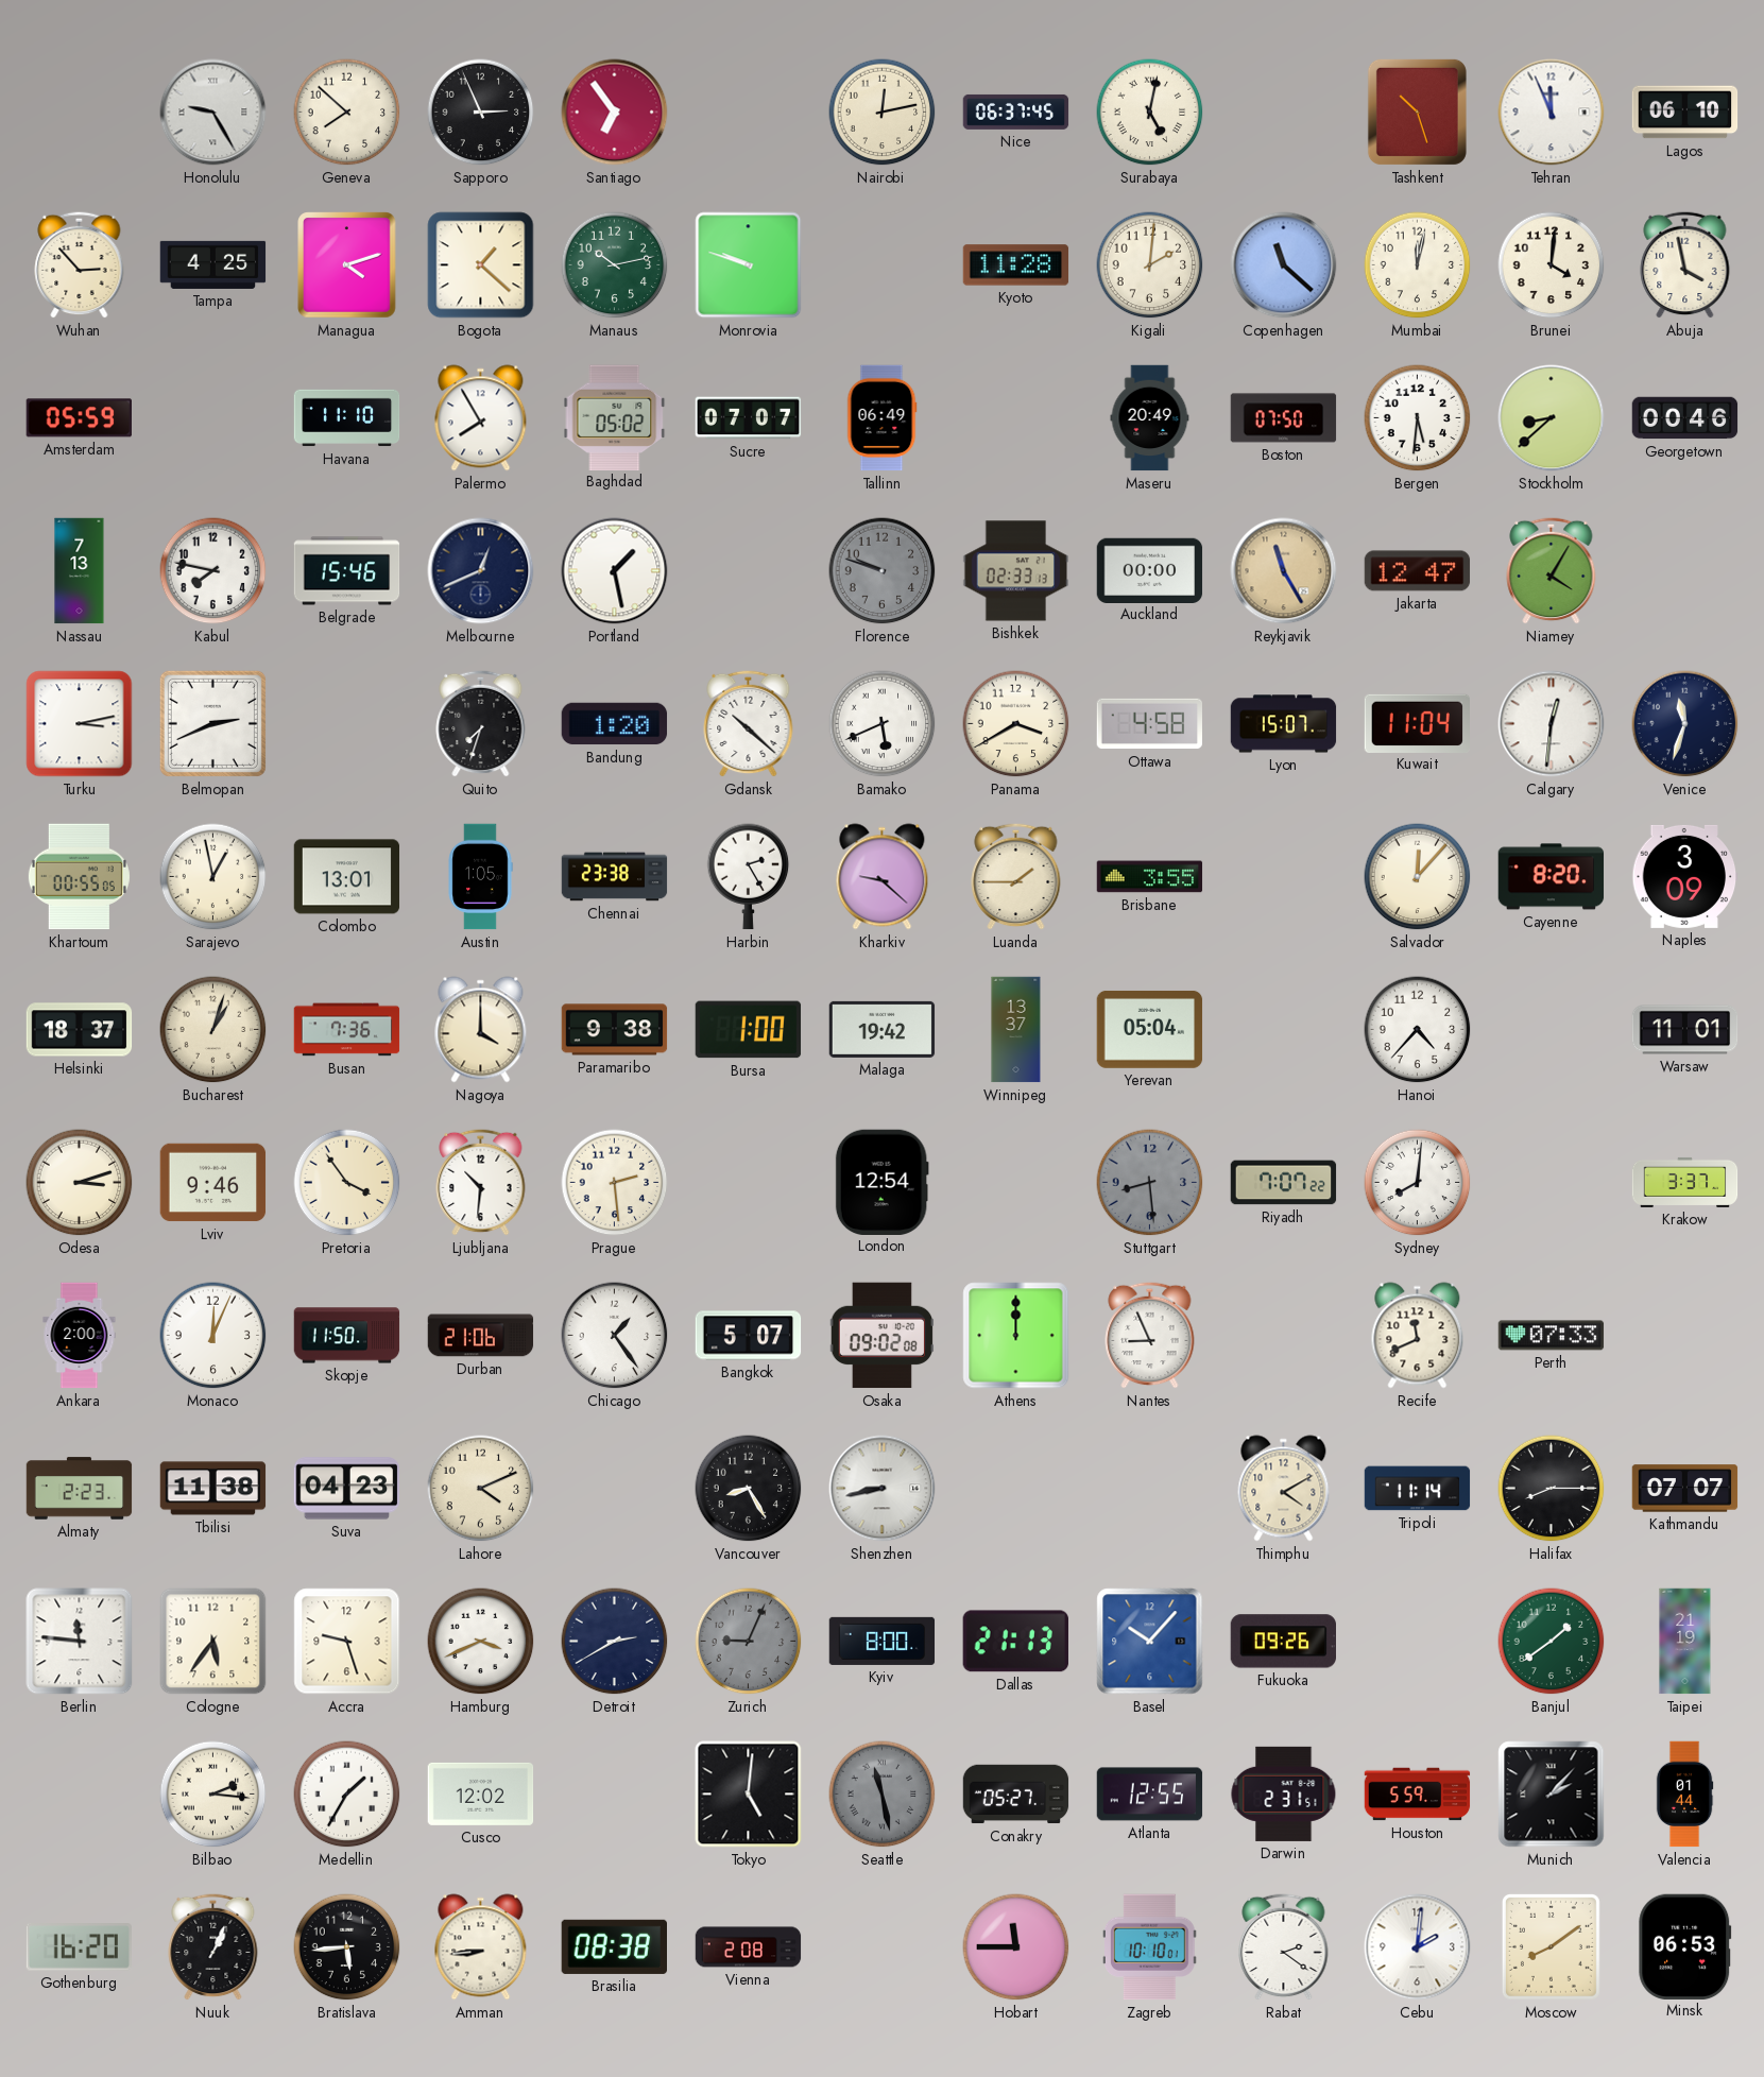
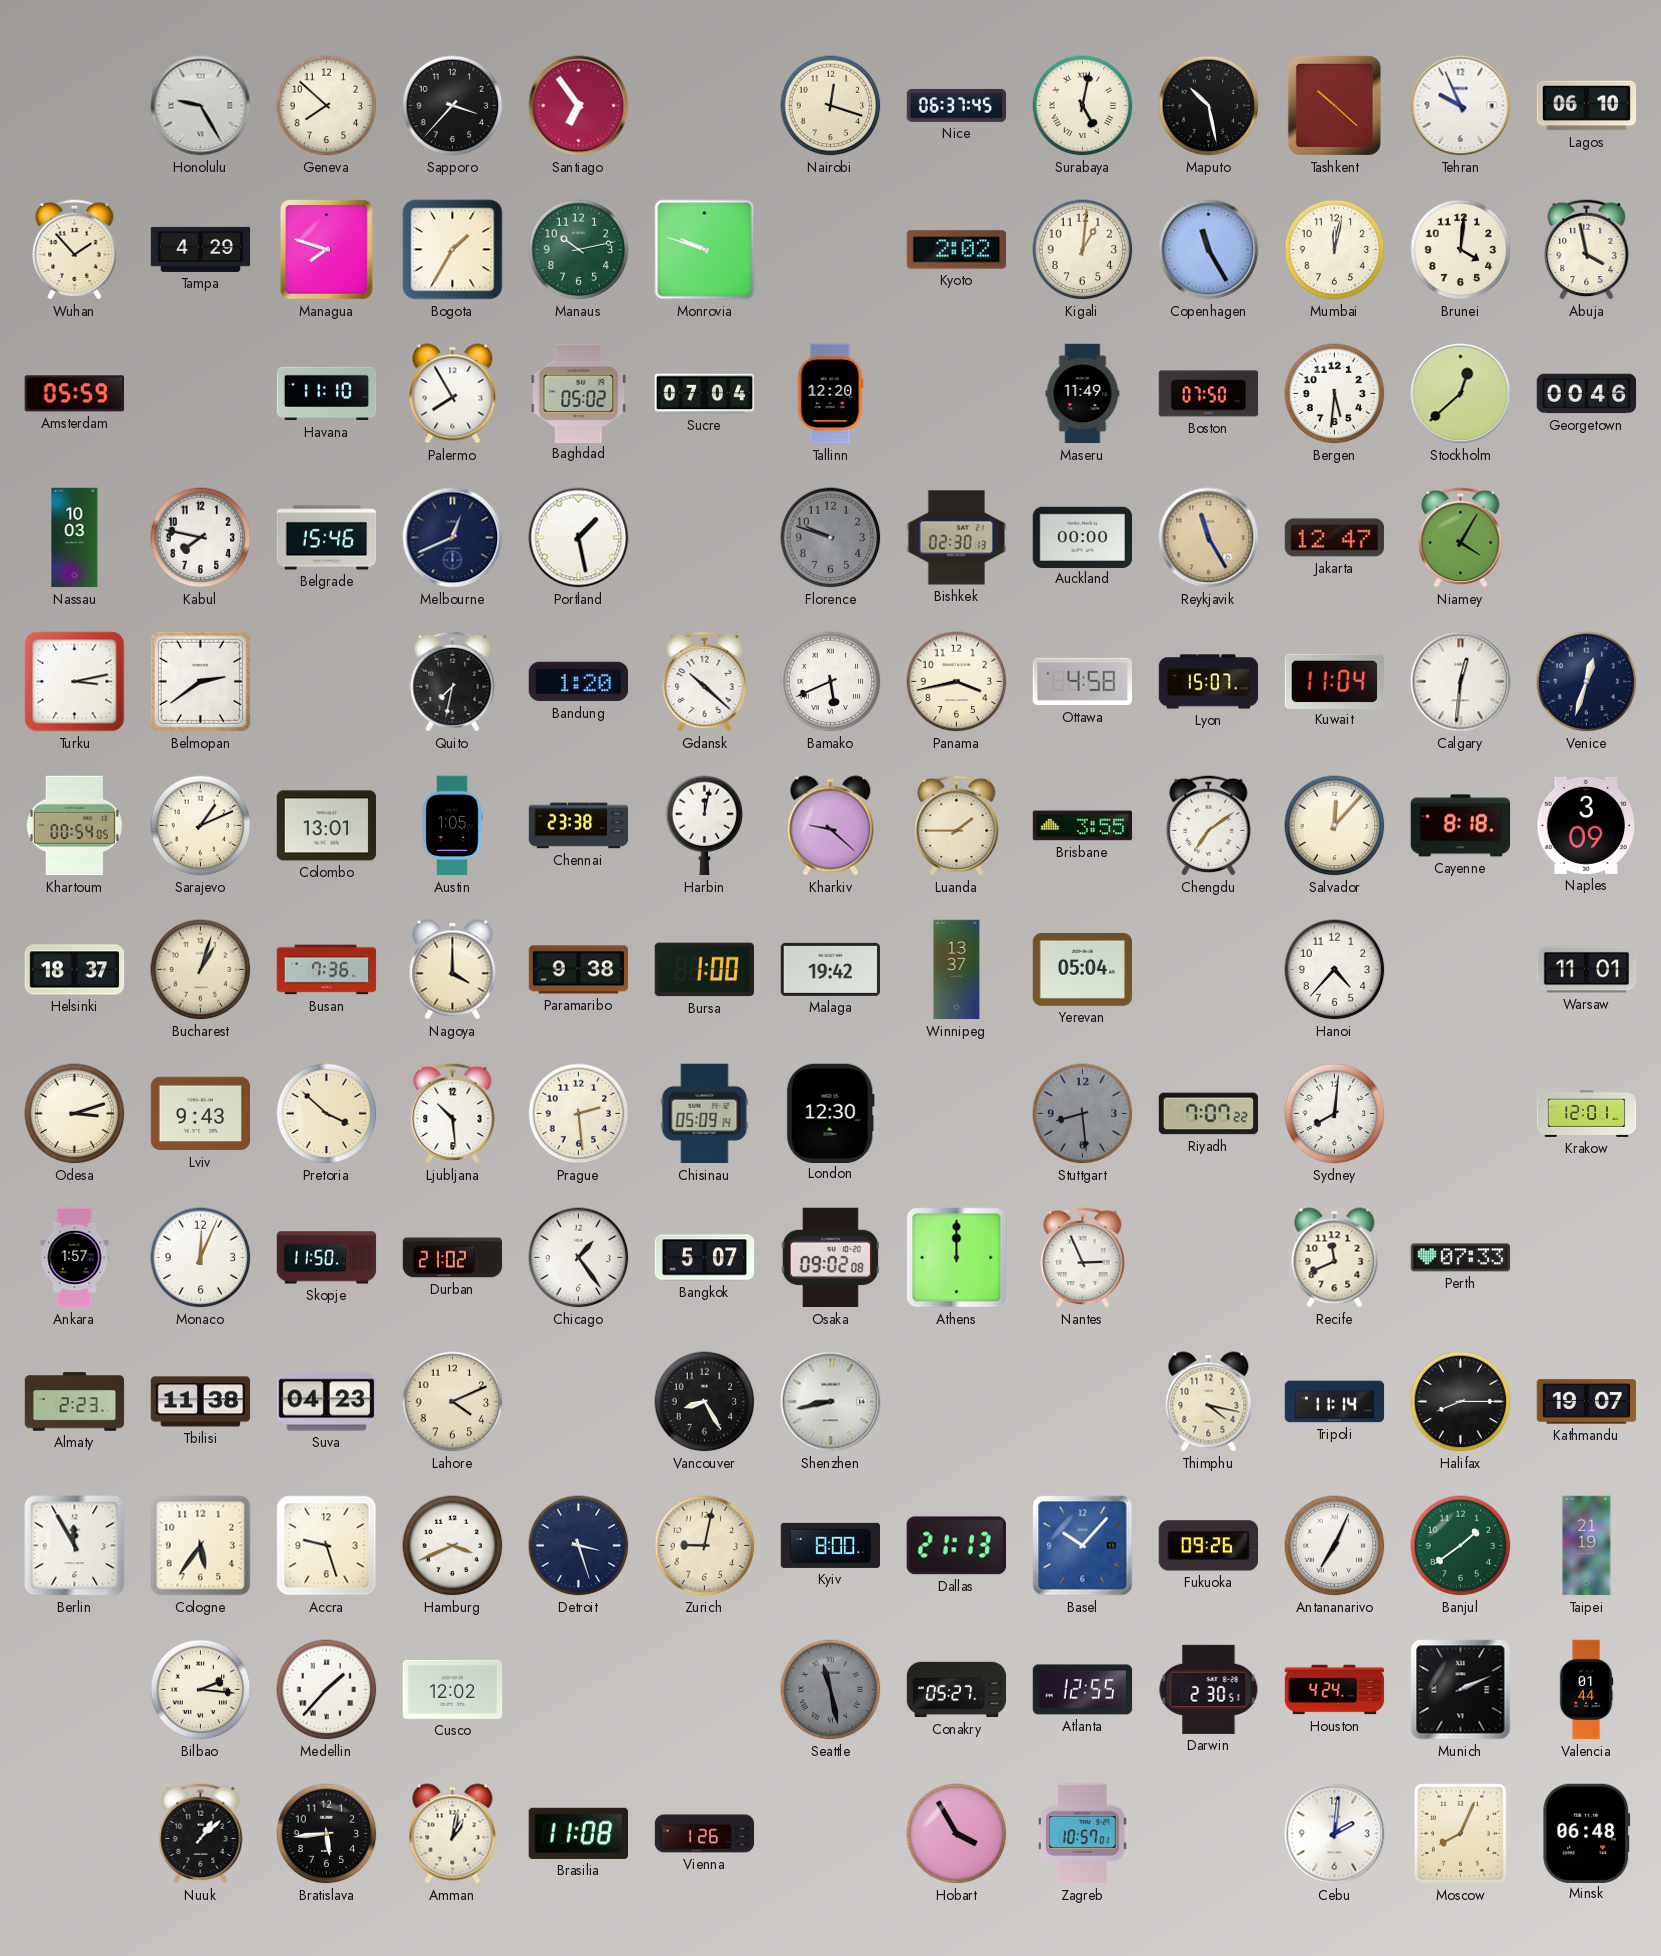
Sapporo: 2:56 -> 3:37 (453, 106)
Nairobi: 12:13 -> 12:18 (831, 106)
Maputo: none -> 10:28 (1209, 106)
Tashkent: 10:27 -> 10:22 (1334, 105)
Tehran: 11:56 -> 9:56 (1461, 106)
Wuhan: 2:53 -> 1:53 (75, 249)
Tampa: 4:25 -> 4:29 (201, 249)
Managua: 4:12 -> 7:48 (327, 250)
Bogota: 1:22 -> 1:35 (453, 250)
Kyoto: 11:28 -> 2:02 (957, 250)
Kigali: 2:01 -> 1:01 (1083, 250)
Copenhagen: 11:22 -> 11:25 (1209, 250)
Sucre: 07:07 -> 07:04 (705, 394)
Tallinn: 06:49 -> 12:20 (830, 394)
Maseru: 20:49 -> 11:49 (1083, 394)
Stockholm: 8:38 -> 12:38 (1461, 394)
Nassau: 7:13 -> 10:03 (75, 538)
Bishkek: 02:33 -> 02:30 (957, 538)
Belmopan: 2:41 -> 2:39 (200, 681)
Quito: 7:33 -> 7:32 (453, 681)
Panama: 3:40 -> 3:43 (957, 682)
Venice: 11:33 -> 12:33 (1587, 682)
Khartoum: 00:55 -> 00:54 (74, 826)
Sarajevo: 12:58 -> 1:11 (201, 826)
Harbin: 2:25 -> 12:02 (705, 826)
Chengdu: none -> 7:09 (1209, 825)
Cayenne: 8:20 -> 8:18 (1461, 826)
Lviv: 9:46 -> 9:43 (201, 1114)
Pretoria: 3:54 -> 3:52 (327, 1114)
Ljubljana: 10:31 -> 10:29 (453, 1113)
Chisinau: none -> 05:09 (705, 1114)
London: 12:54 -> 12:30 (830, 1113)
Krakow: 3:37 -> 12:01 (1587, 1113)
Ankara: 2:00 -> 1:57 (75, 1258)
Durban: 21:06 -> 21:02 (453, 1258)
Nantes: 8:56 -> 2:56 (1083, 1257)
Thimphu: 4:10 -> 4:17 (1209, 1402)
Kathmandu: 07:07 -> 19:07 (1587, 1402)
Berlin: 11:46 -> 11:55 (75, 1546)
Detroit: 2:40 -> 3:27 (579, 1546)
Zurich: 9:04 -> 9:02 (705, 1546)
Zurich dial: grey -> cream (705, 1546)
Antananarivo: none -> 7:04 (1335, 1546)
Medellin: 1:35 -> 1:37 (327, 1690)
Tokyo: 5:01 -> none (749, 1795)
Darwin: 2:31 -> 2:30 (1209, 1689)
Houston: 5:59 -> 4:24 (1335, 1690)
Munich: 2:07 -> 2:11 (1461, 1690)
Gothenburg: 16:20 -> none (80, 1947)
Nuuk: 1:04 -> 1:08 (201, 1833)
Amman: 8:44 -> 1:02 (453, 1834)
Brasilia: 08:38 -> 11:08 (578, 1833)
Vienna: 2:08 -> 1:26 (705, 1834)
Hobart: 11:45 -> 3:55 (957, 1834)
Zagreb: 10:10 -> 10:57 (1083, 1834)
Rabat: 2:21 -> none (1284, 1946)
Moscow: 8:09 -> 8:04 (1460, 1833)
Minsk: 06:53 -> 06:48 (1587, 1833)
